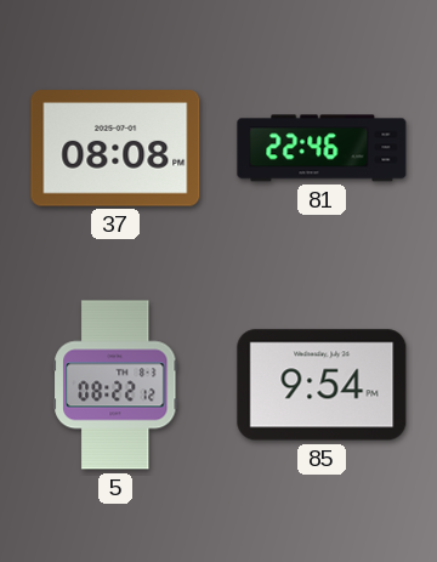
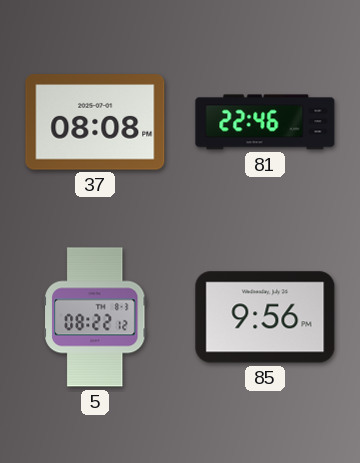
85: 9:54 -> 9:56 (265, 317)
